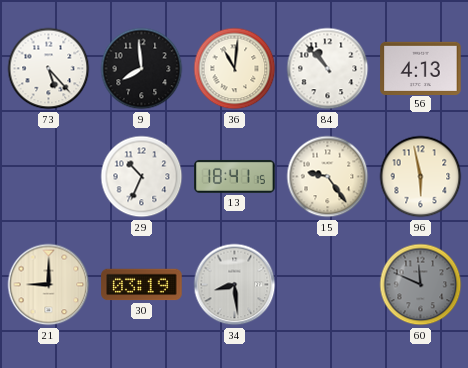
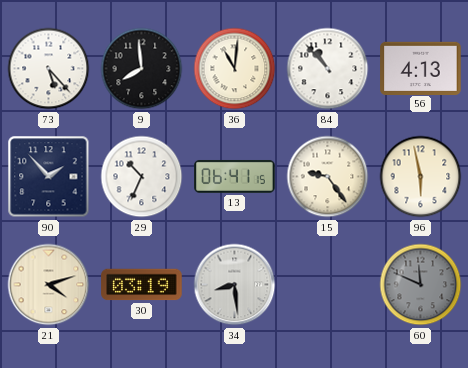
90: none -> 1:53 (49, 177)
13: 18:41 -> 06:41 (235, 176)
21: 9:00 -> 4:12 (49, 285)
